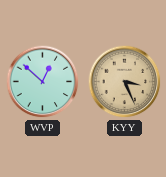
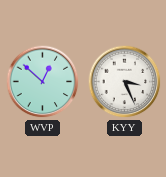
KYY dial: champagne -> white (125, 82)
